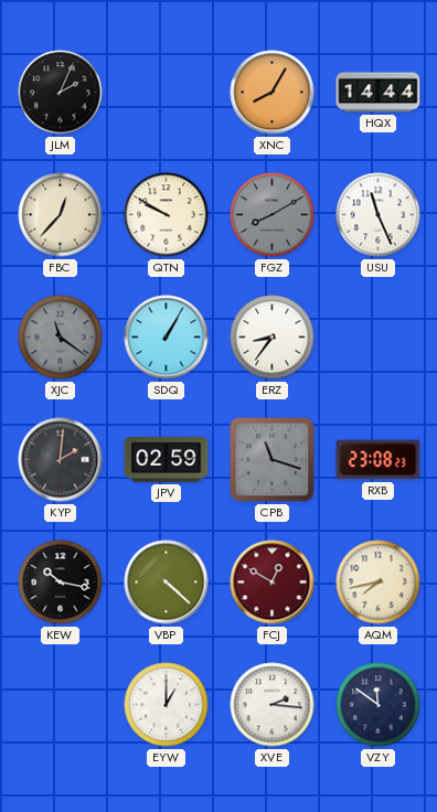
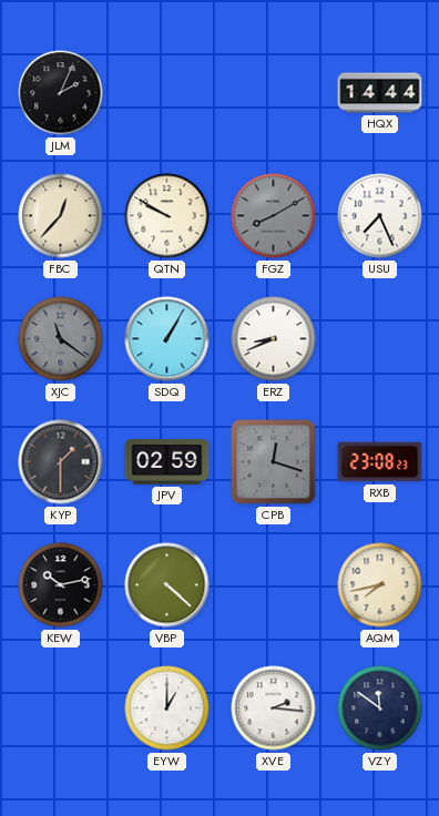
XNC: 8:05 -> none (273, 93)
USU: 11:26 -> 7:26 (380, 216)
ERZ: 8:36 -> 8:41 (274, 339)
KYP: 2:01 -> 1:30 (61, 462)
CPB: 11:18 -> 12:18 (274, 462)
KEW: 10:17 -> 10:13 (61, 585)
FCJ: 12:50 -> none (273, 583)
